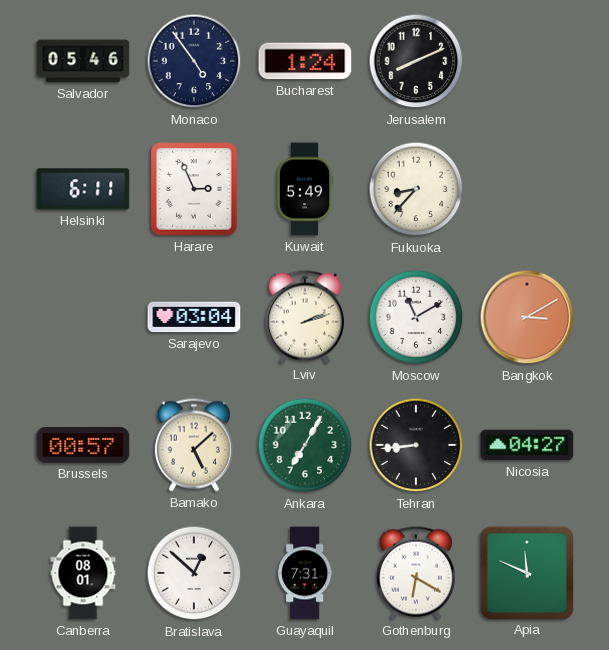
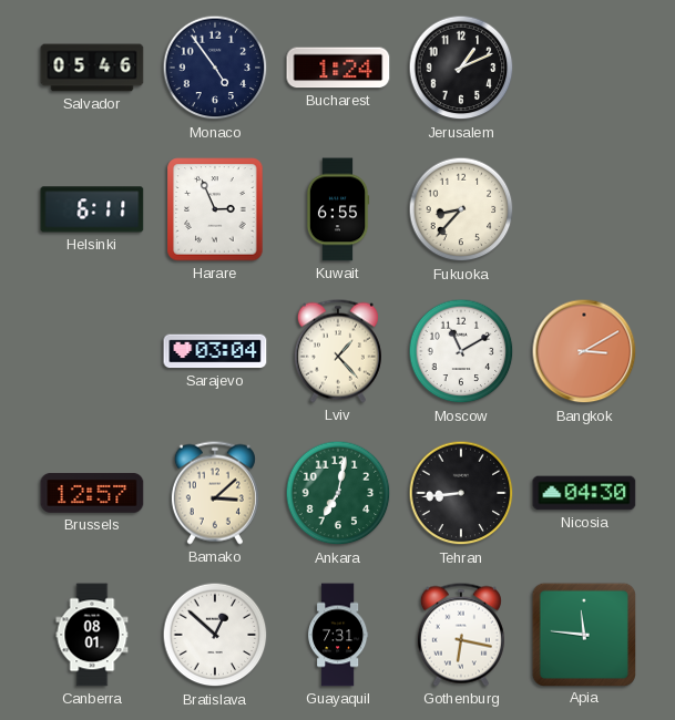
Jerusalem: 8:11 -> 1:11 (461, 68)
Kuwait: 5:49 -> 6:55 (338, 209)
Lviv: 2:12 -> 1:23 (338, 351)
Brussels: 00:57 -> 12:57 (92, 494)
Bamako: 5:08 -> 3:08 (215, 493)
Ankara: 7:05 -> 7:02 (338, 493)
Nicosia: 04:27 -> 04:30 (584, 493)
Gothenburg: 6:20 -> 6:17 (461, 635)
Apia: 11:49 -> 11:46 (583, 634)
